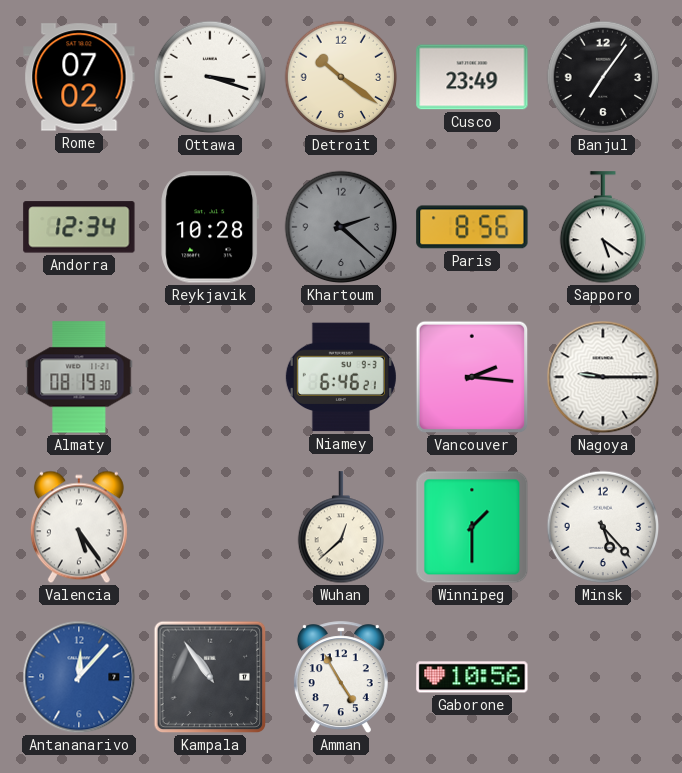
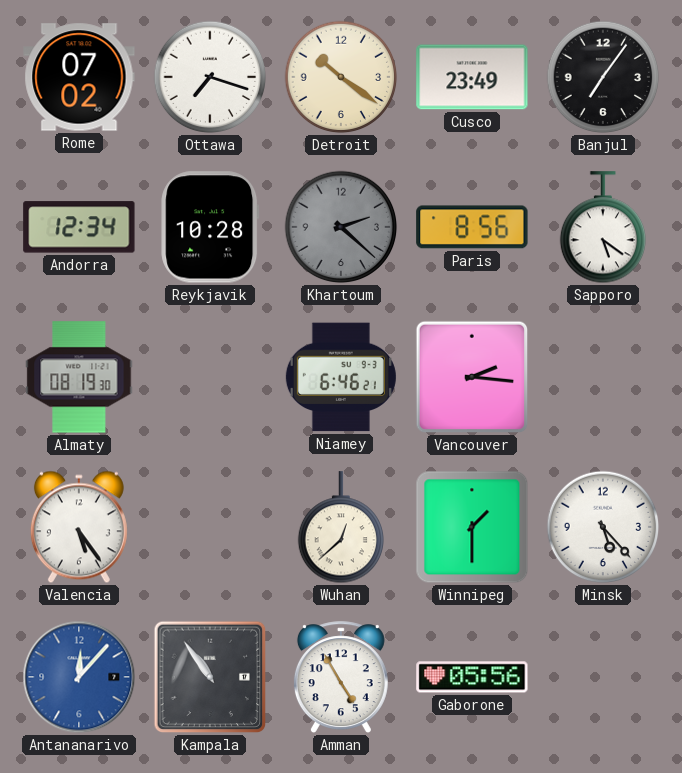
Ottawa: 3:18 -> 7:18 (210, 77)
Nagoya: 9:15 -> none (603, 377)
Gaborone: 10:56 -> 05:56 (472, 677)
